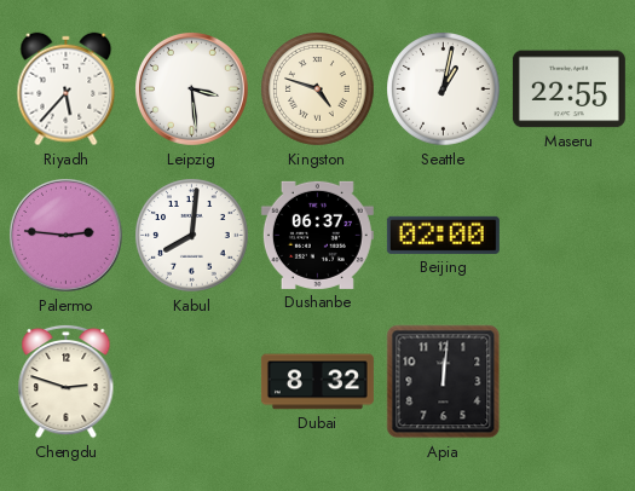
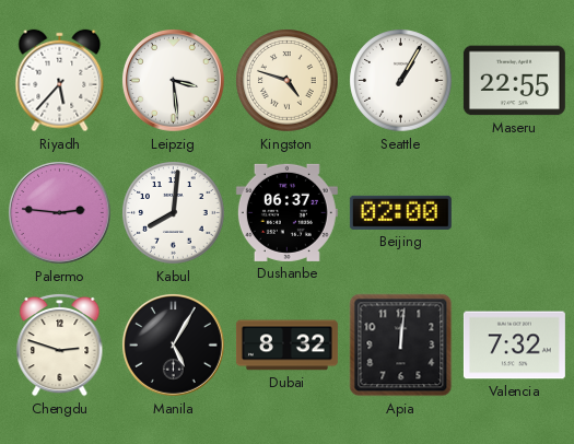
Seattle: 1:02 -> 1:05 (401, 81)
Manila: none -> 5:05 (174, 346)
Valencia: none -> 7:32 (514, 346)
